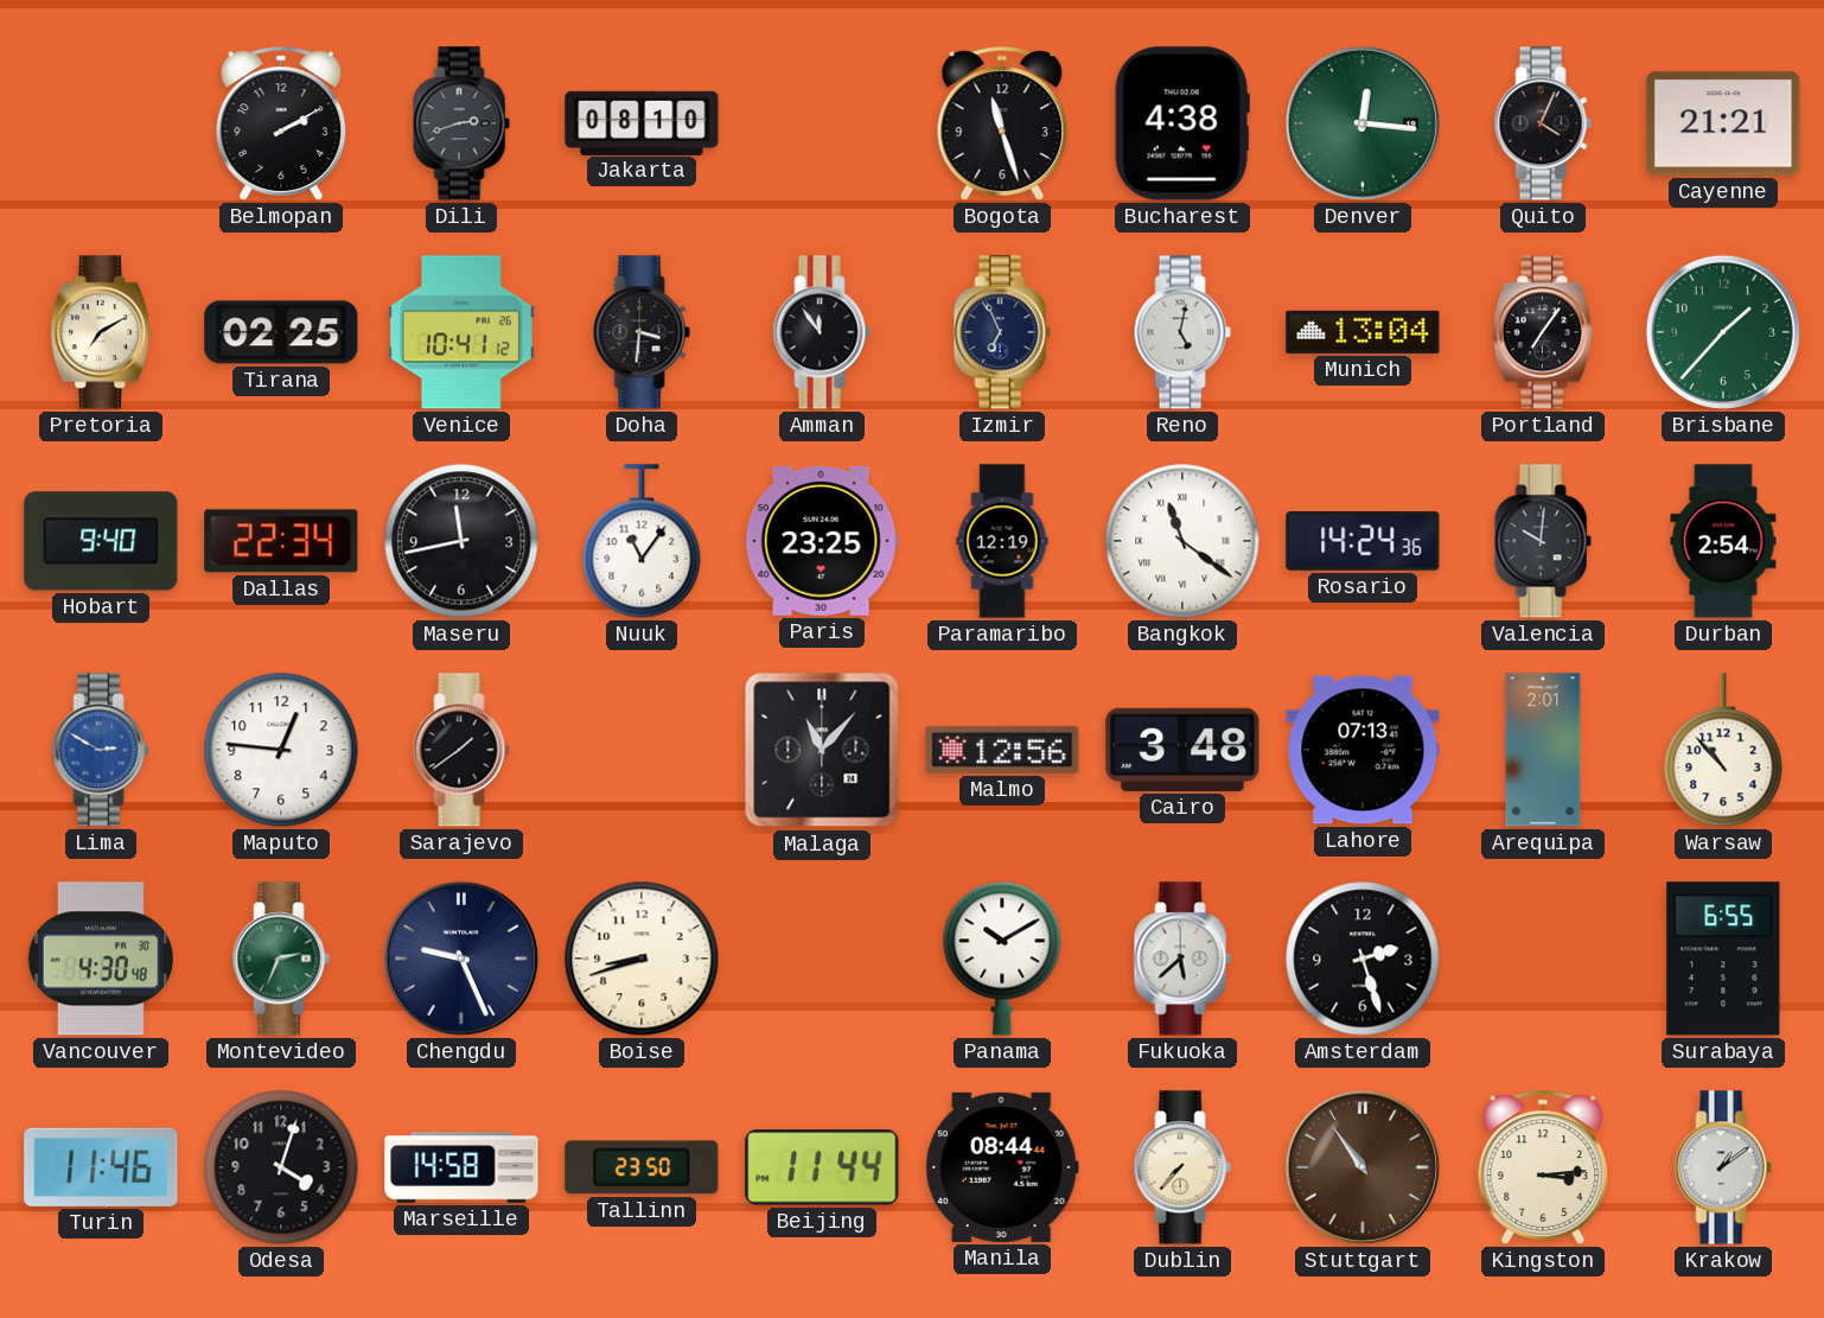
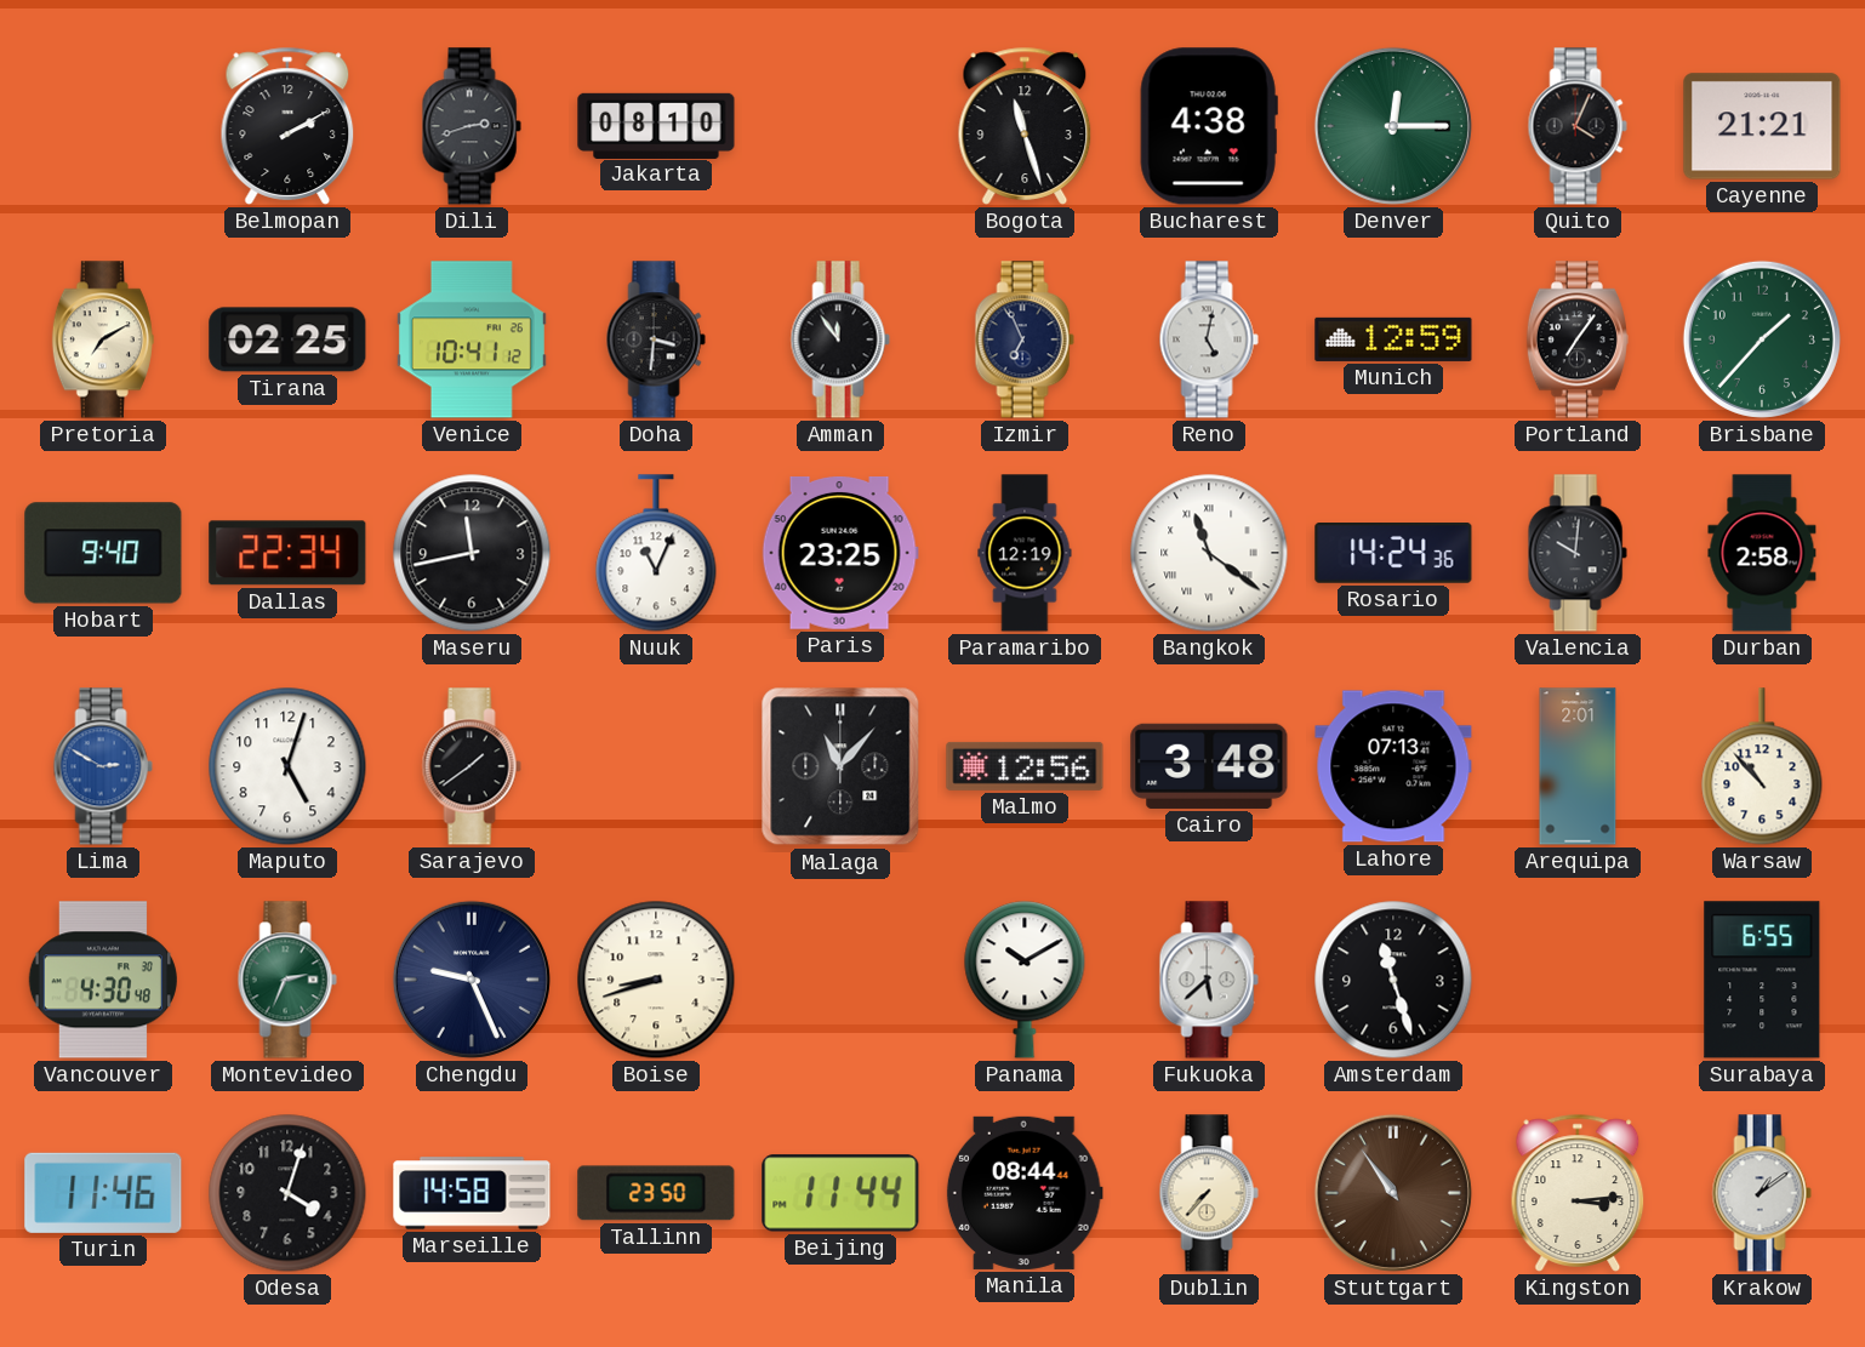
Denver: 12:16 -> 12:15 (1393, 126)
Munich: 13:04 -> 12:59 (1393, 339)
Nuuk: 11:06 -> 11:04 (656, 553)
Durban: 2:54 -> 2:58 (1762, 553)
Maputo: 12:46 -> 5:03 (287, 766)
Amsterdam: 2:27 -> 11:27 (1393, 980)
